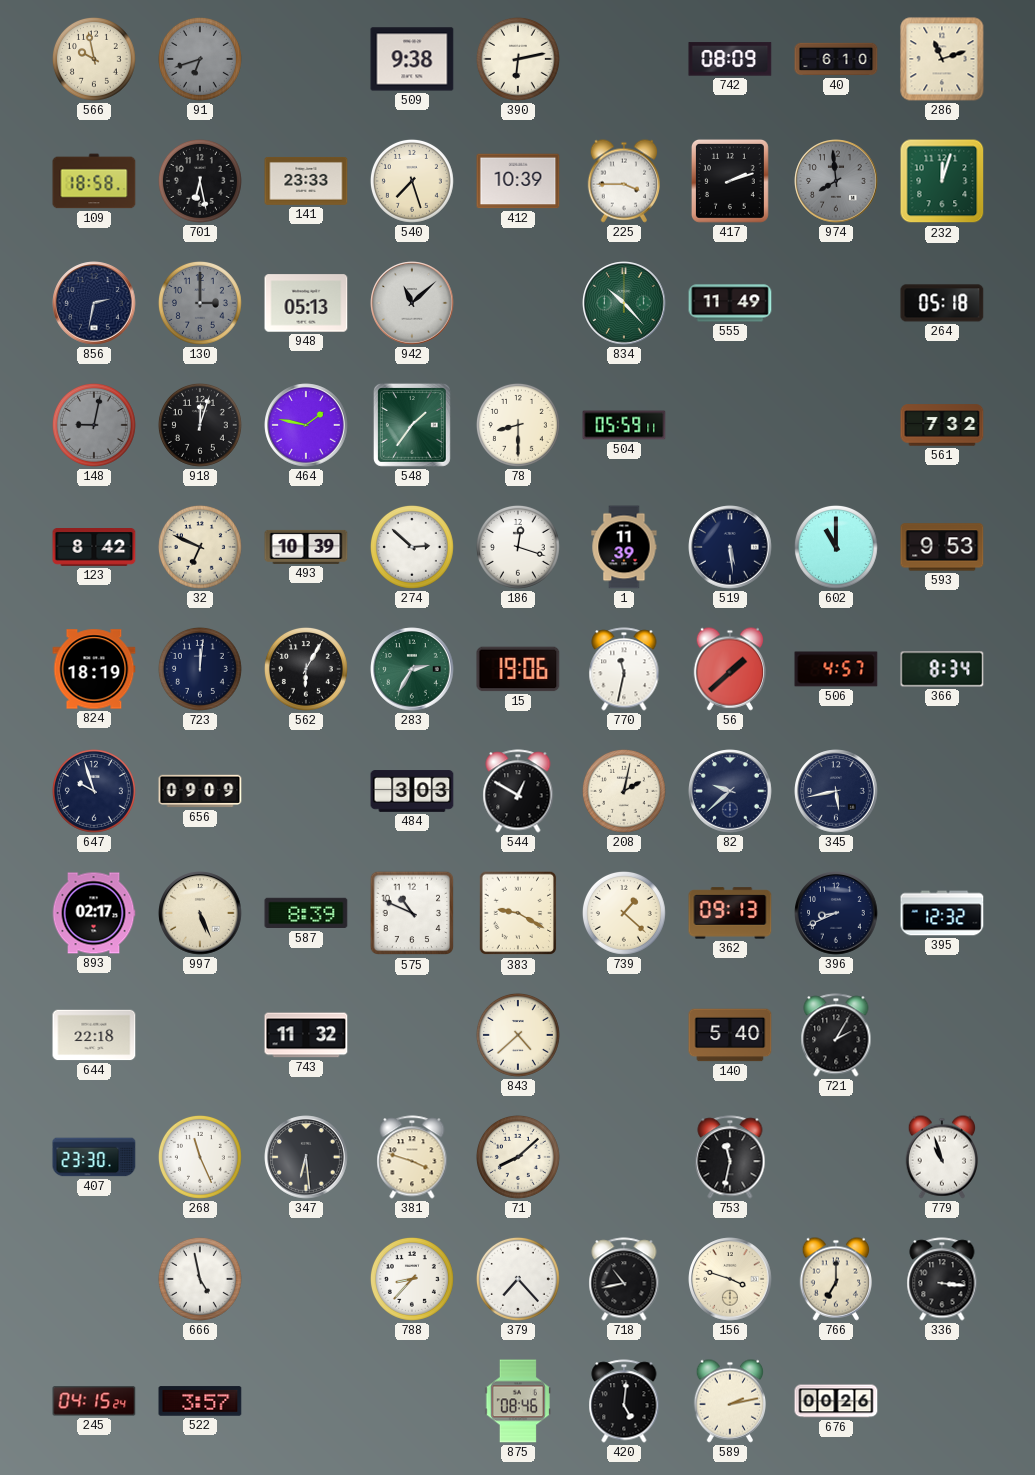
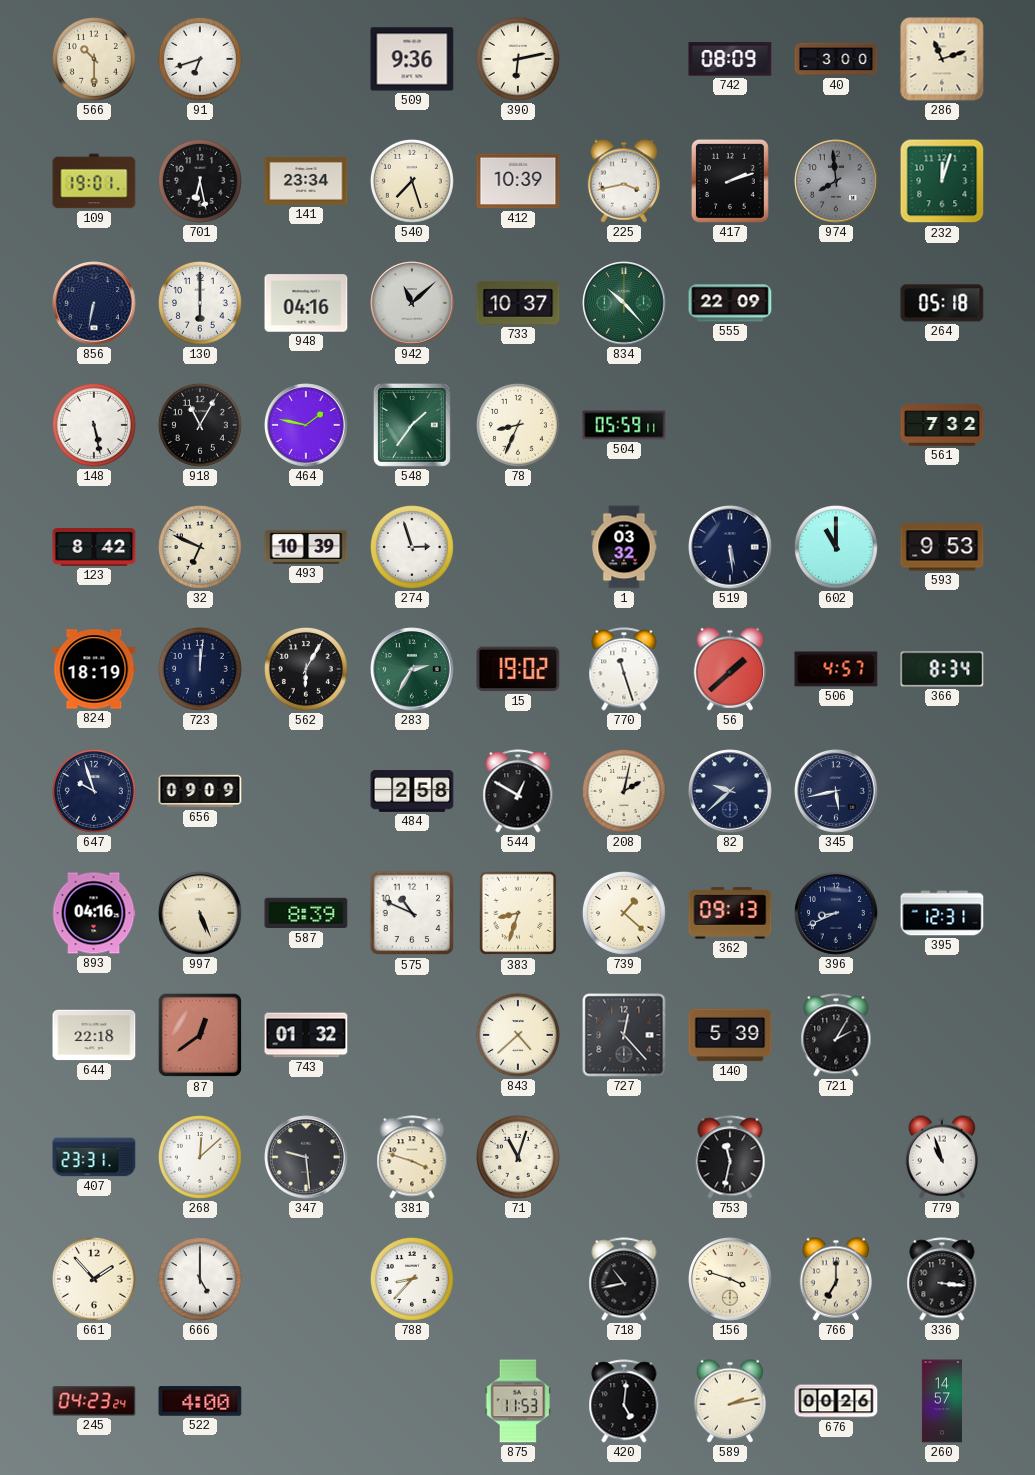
566: 9:58 -> 10:30 (94, 59)
91 dial: grey -> white (200, 59)
509: 9:38 -> 9:36 (412, 59)
40: 6:10 -> 3:00 (836, 59)
109: 18:58 -> 19:01 (94, 181)
141: 23:33 -> 23:34 (306, 181)
225: 3:45 -> 3:43 (623, 181)
856: 2:32 -> 6:32 (94, 303)
130: 3:00 -> 6:00 (200, 303)
130 dial: grey -> white (200, 303)
948: 05:13 -> 04:16 (306, 303)
733: none -> 10:37 (518, 303)
555: 11:49 -> 22:09 (730, 303)
148: 9:02 -> 5:28 (94, 425)
148 dial: grey -> white (94, 425)
918: 12:03 -> 11:05 (200, 425)
78: 8:30 -> 8:34 (518, 425)
274: 2:52 -> 2:57 (412, 547)
186: 12:18 -> none (518, 547)
1: 11:39 -> 03:32 (624, 547)
15: 19:06 -> 19:02 (518, 669)
770: 11:32 -> 11:27 (624, 669)
484: 3:03 -> 2:58 (412, 791)
893: 02:17 -> 04:16 (94, 913)
383: 9:20 -> 8:33 (518, 913)
395: 12:32 -> 12:31 (942, 913)
87: none -> 12:39 (200, 1035)
743: 11:32 -> 01:32 (306, 1035)
727: none -> 12:23 (624, 1035)
140: 5:40 -> 5:39 (730, 1035)
407: 23:30 -> 23:31 (94, 1157)
268: 11:26 -> 12:08 (200, 1157)
347: 6:29 -> 9:29 (306, 1157)
71: 8:08 -> 11:03 (518, 1157)
661: none -> 1:53 (94, 1279)
666: 4:58 -> 5:00 (200, 1279)
379: 7:23 -> none (518, 1279)
245: 04:15 -> 04:23 (94, 1401)
522: 3:57 -> 4:00 (200, 1401)
875: 08:46 -> 11:53 (517, 1401)
260: none -> 14:57 (941, 1401)
